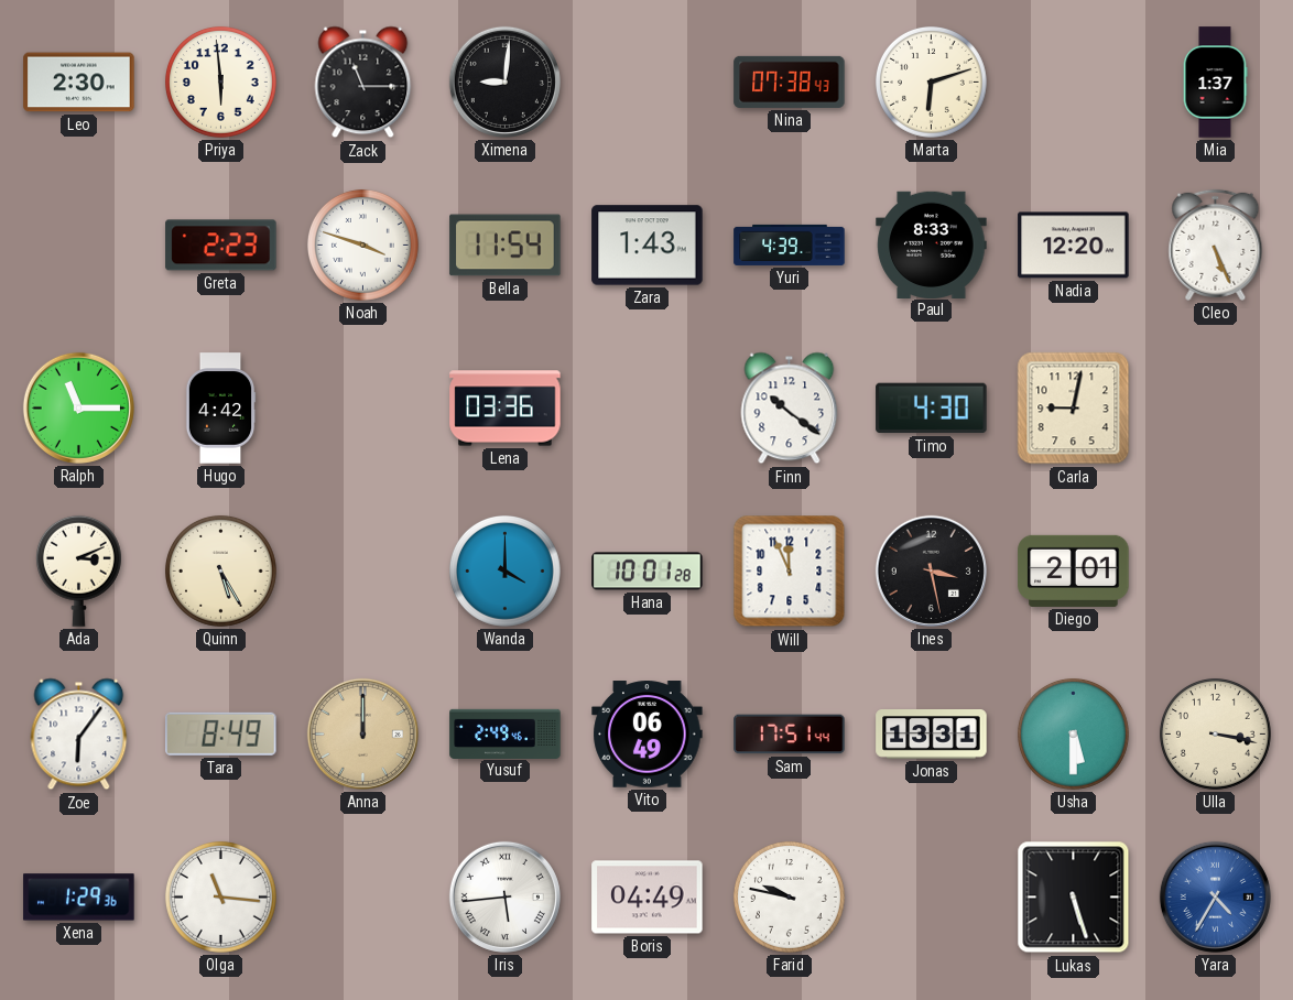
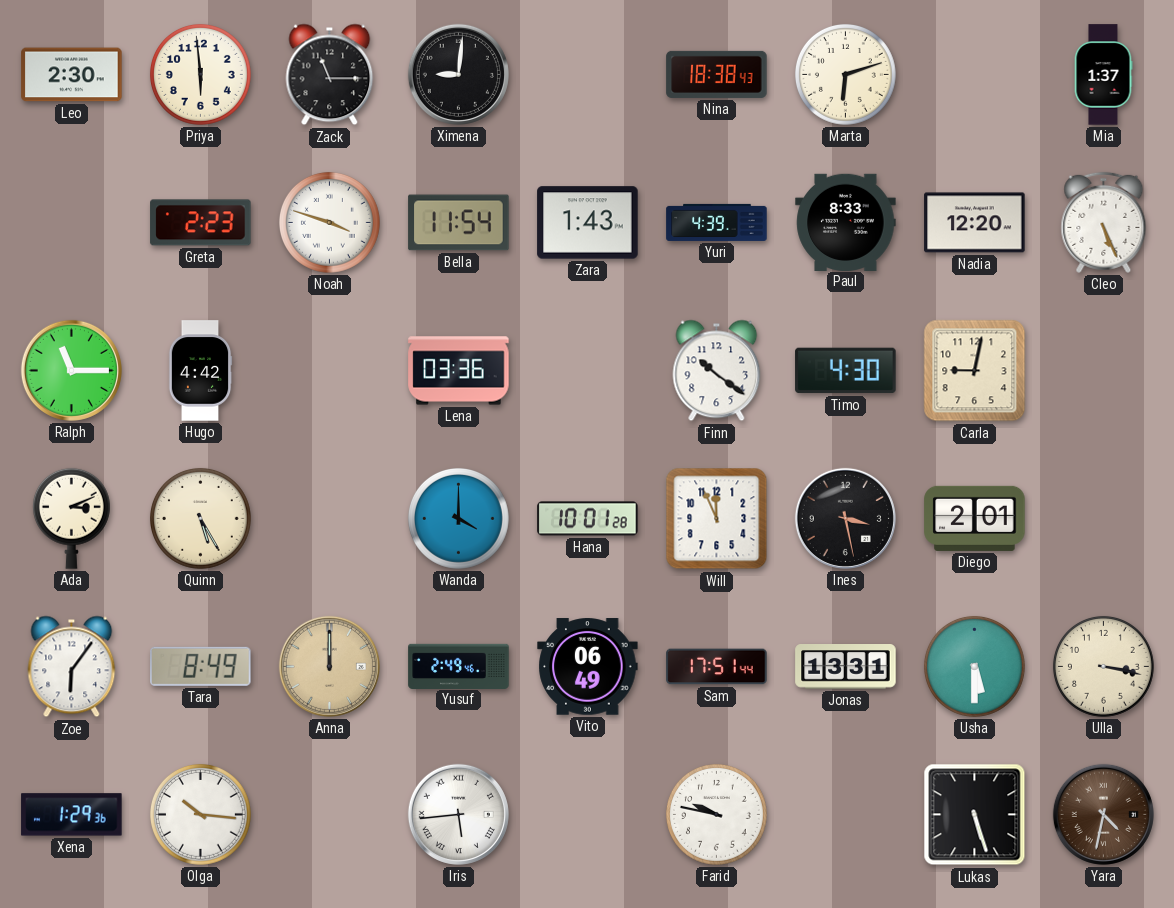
Nina: 07:38 -> 18:38 (717, 74)
Olga: 11:16 -> 10:16 (200, 814)
Boris: 04:49 -> none (648, 898)
Yara: 4:35 -> 4:32 (1103, 814)
Yara dial: blue -> brown (1103, 814)
